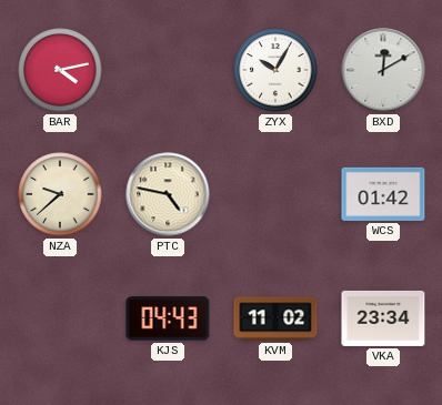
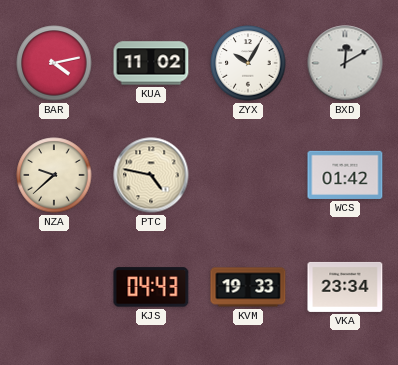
KUA: none -> 11:02 (151, 63)
KVM: 11:02 -> 19:33 (248, 287)
